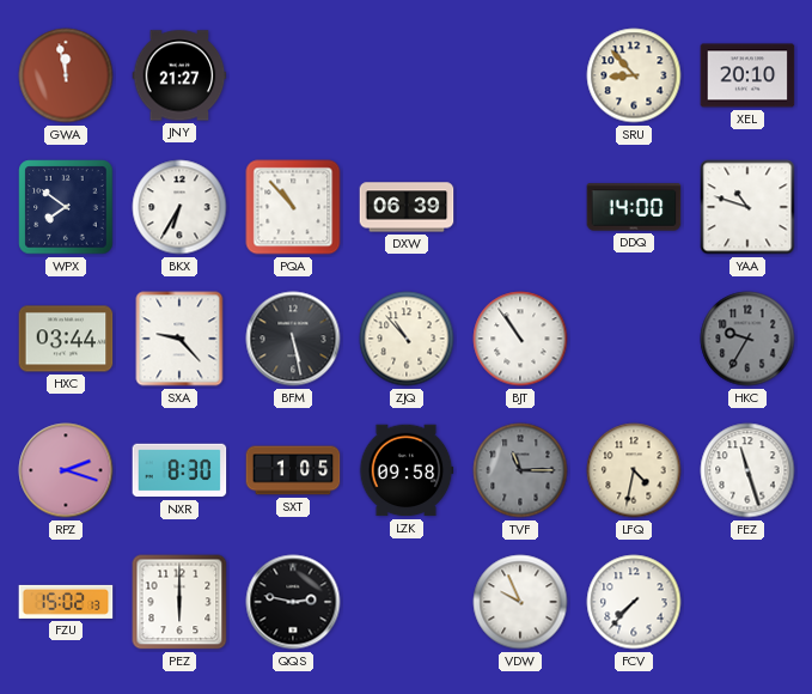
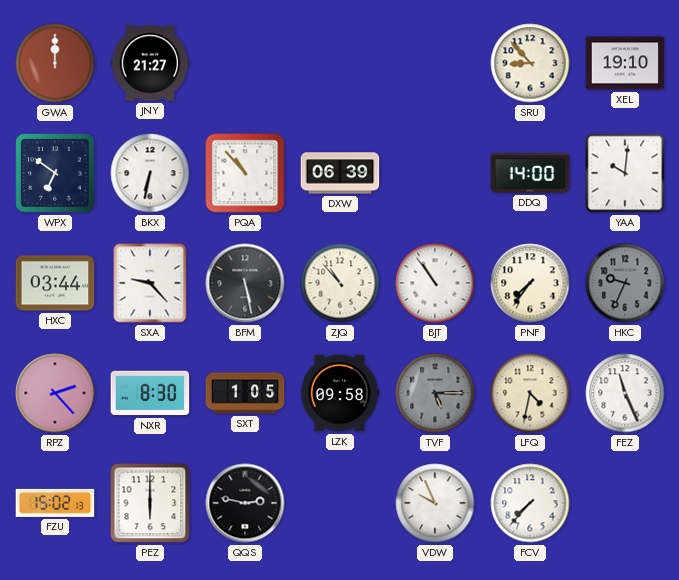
GWA: 11:58 -> 12:00 (55, 63)
XEL: 20:10 -> 19:10 (625, 63)
WPX: 7:51 -> 6:51 (55, 173)
BKX: 6:35 -> 6:32 (150, 173)
YAA: 10:48 -> 10:01 (625, 173)
PNF: none -> 7:36 (530, 283)
HKC: 9:35 -> 9:34 (625, 283)
RPZ: 2:18 -> 2:23 (55, 393)
TVF: 11:15 -> 5:15 (435, 393)
FEZ: 11:27 -> 11:26 (625, 393)
